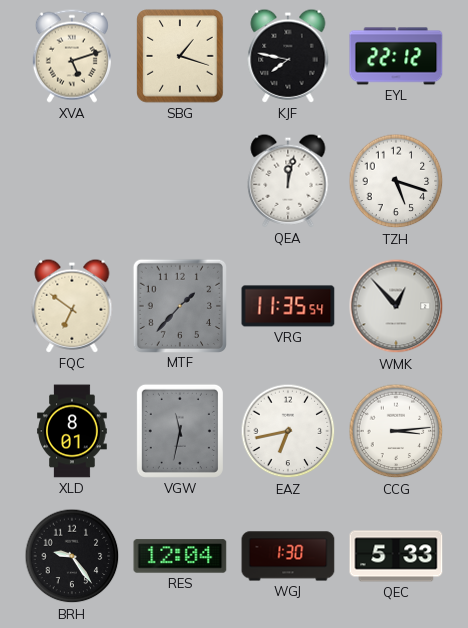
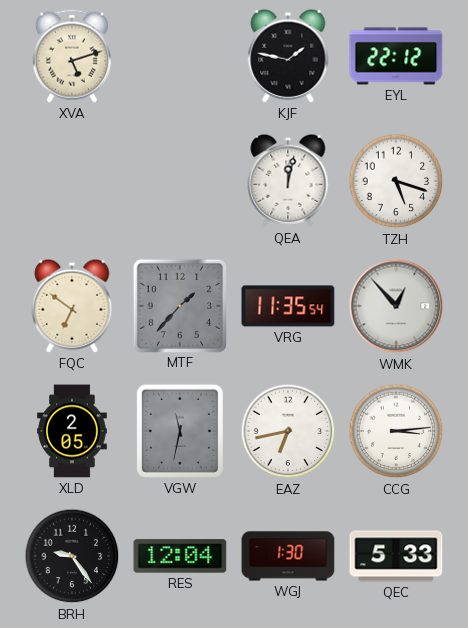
SBG: 1:18 -> none (180, 56)
KJF: 7:47 -> 1:47 (288, 56)
XLD: 8:01 -> 2:05 (72, 431)
